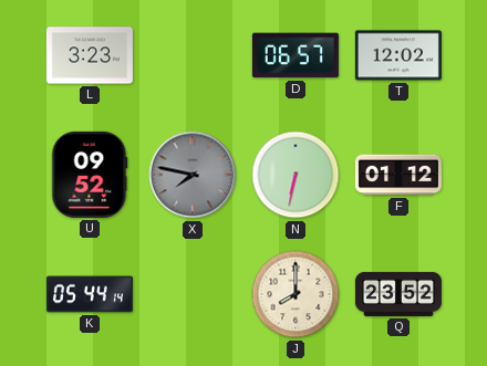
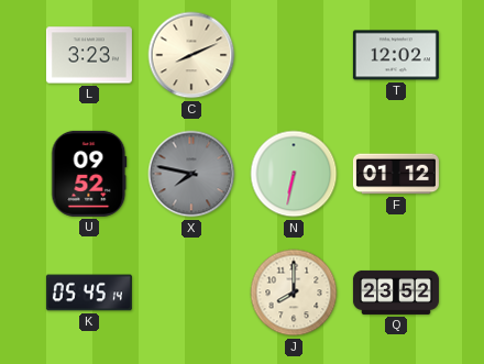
C: none -> 8:11 (191, 55)
D: 06:57 -> none (296, 55)
K: 05:44 -> 05:45 (89, 293)
